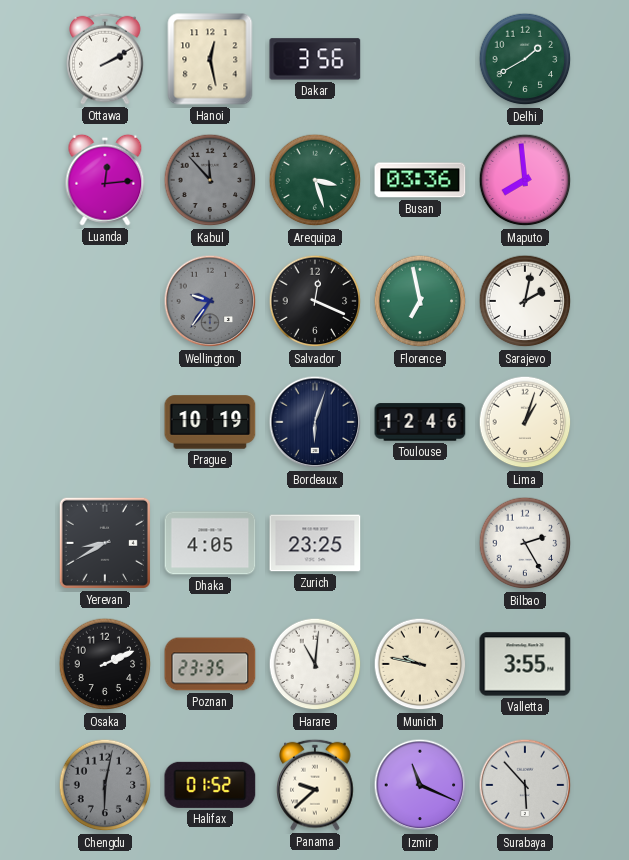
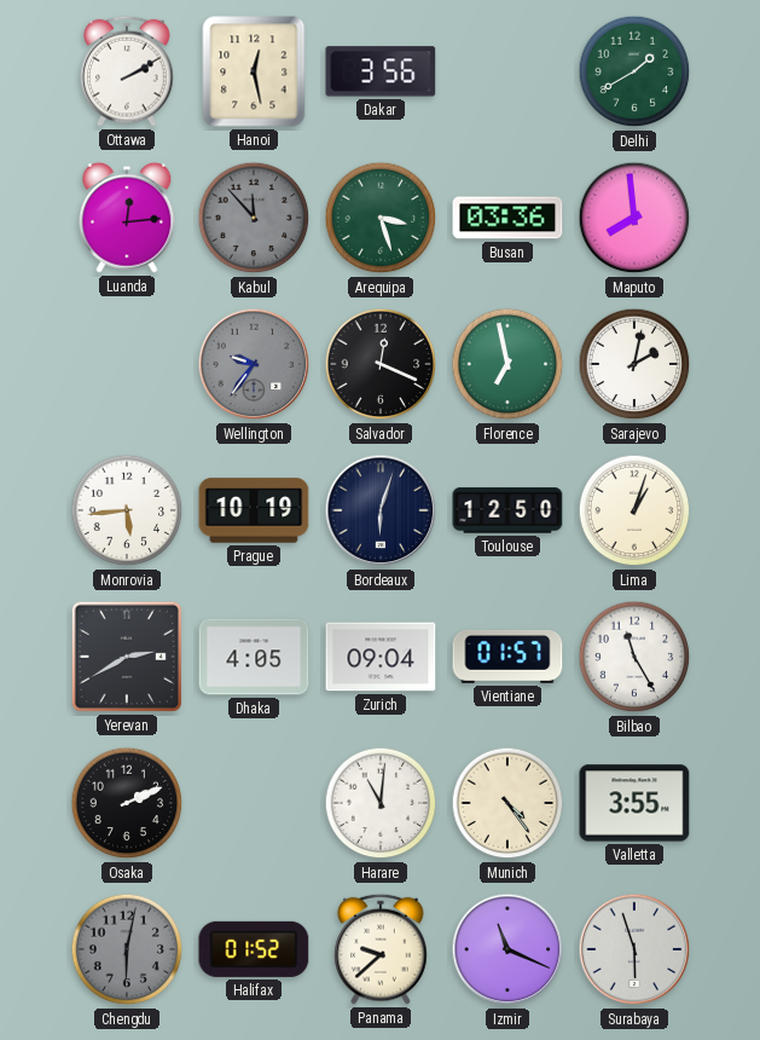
Monrovia: none -> 5:44 (127, 510)
Toulouse: 12:46 -> 12:50 (507, 510)
Yerevan: 8:40 -> 2:40 (127, 657)
Zurich: 23:25 -> 09:04 (381, 657)
Vientiane: none -> 01:57 (507, 658)
Bilbao: 2:25 -> 11:25 (634, 657)
Poznan: 23:35 -> none (210, 664)
Munich: 9:47 -> 4:24 (507, 803)
Surabaya: 5:53 -> 5:57 (634, 949)
